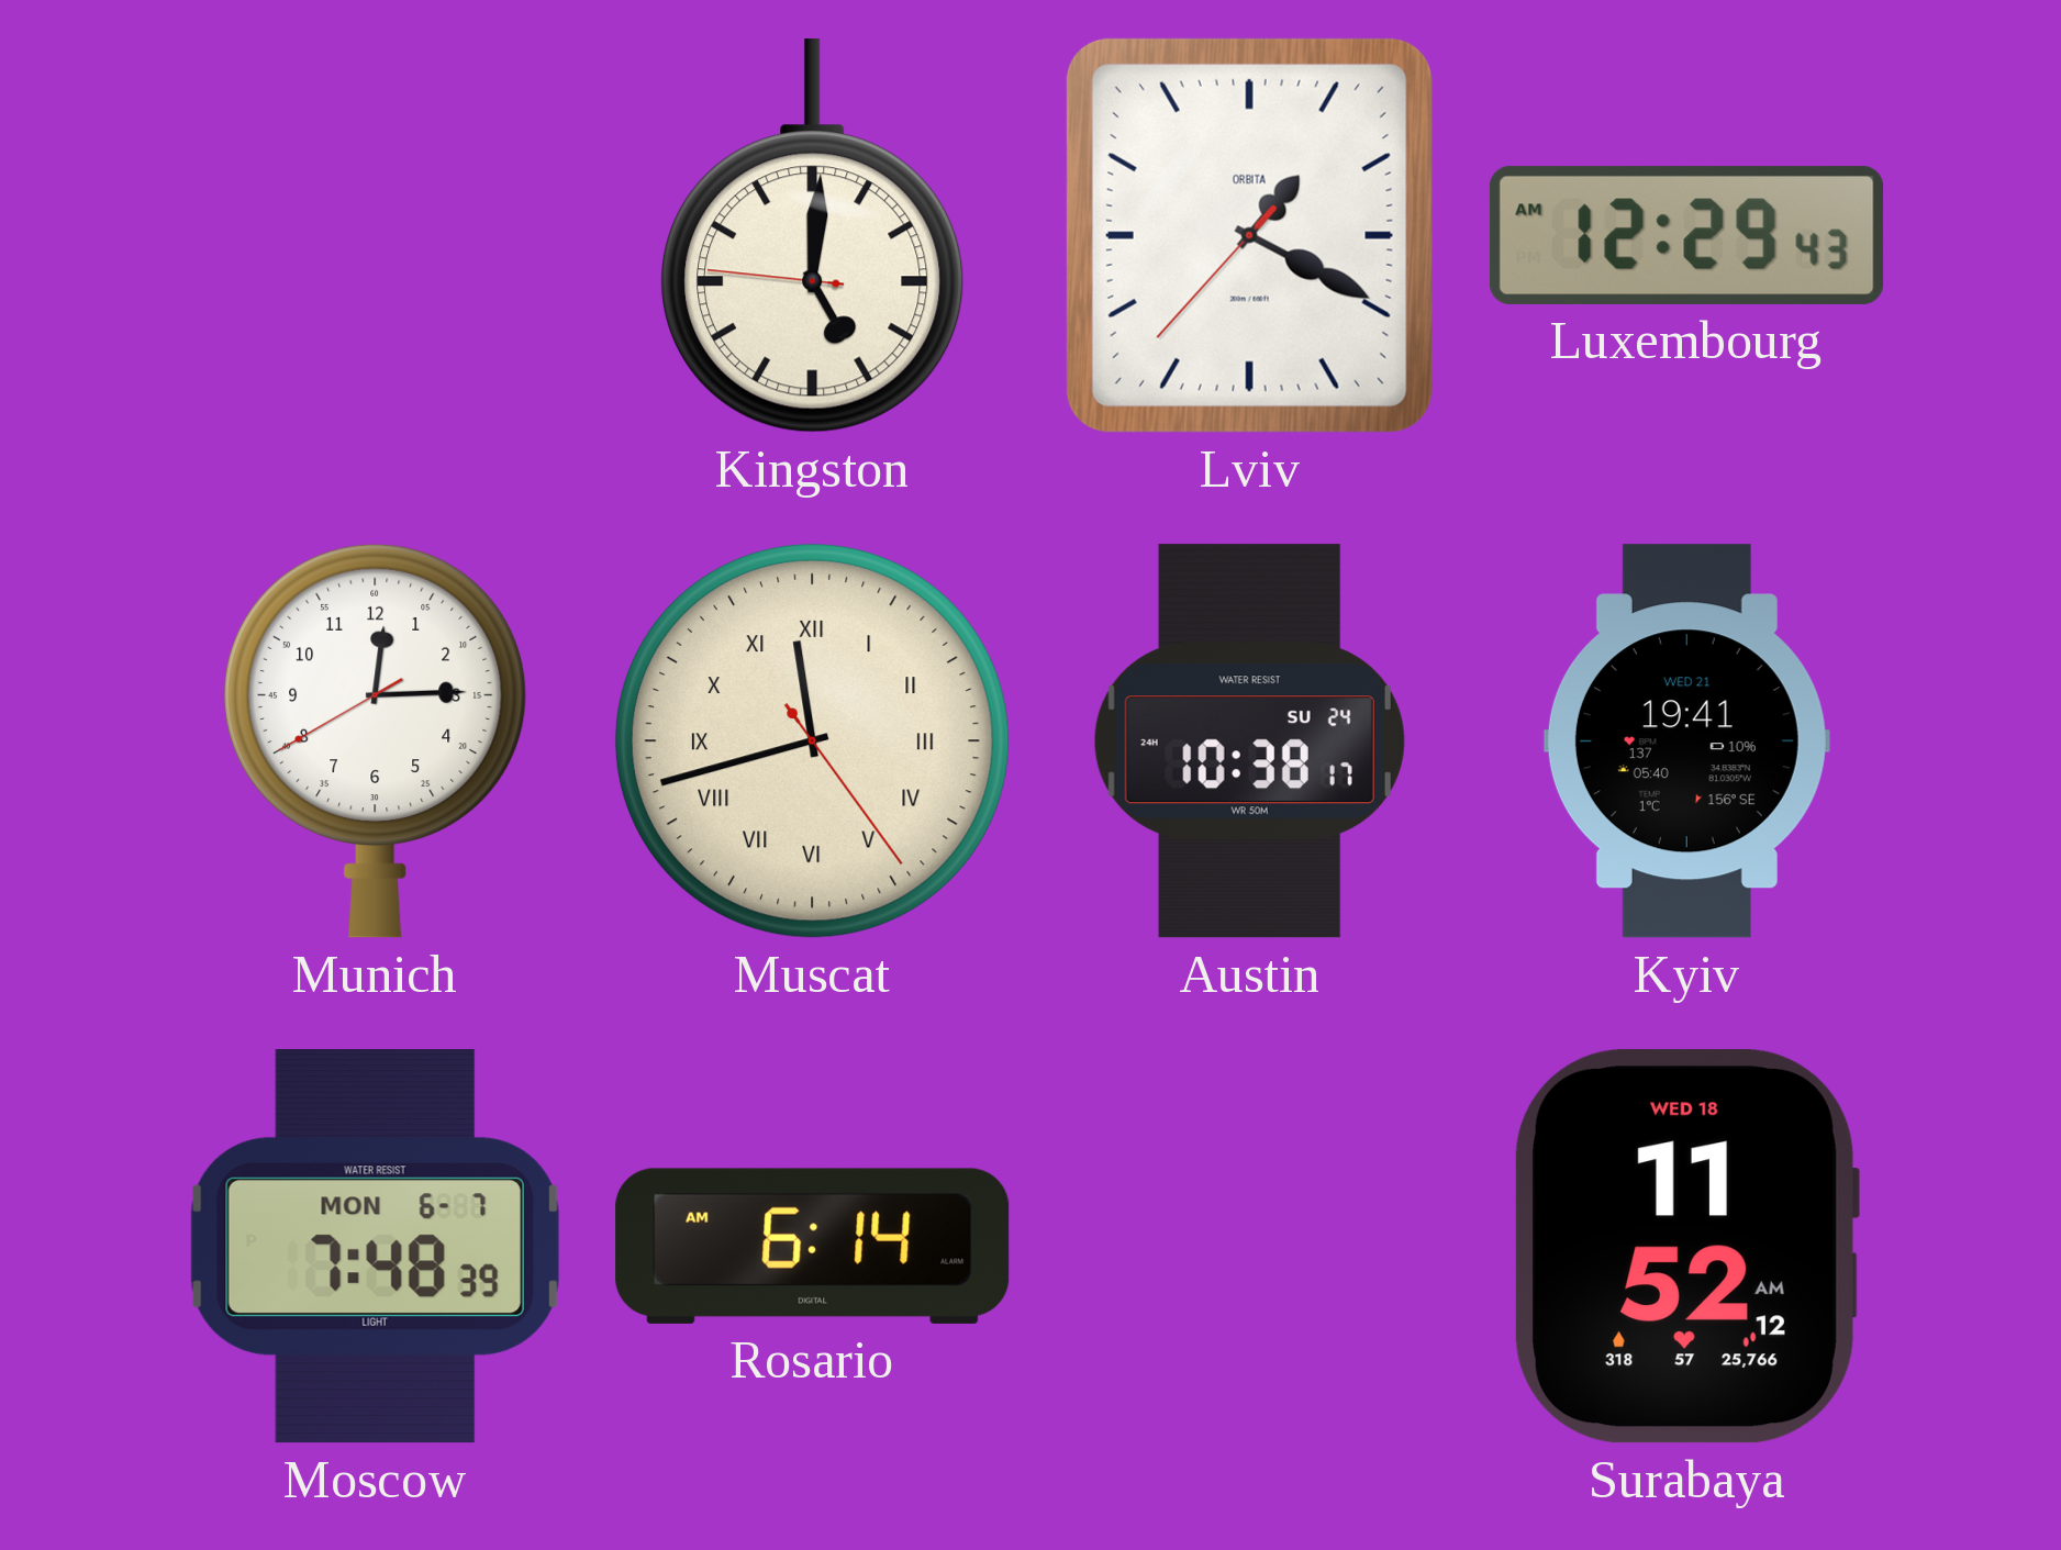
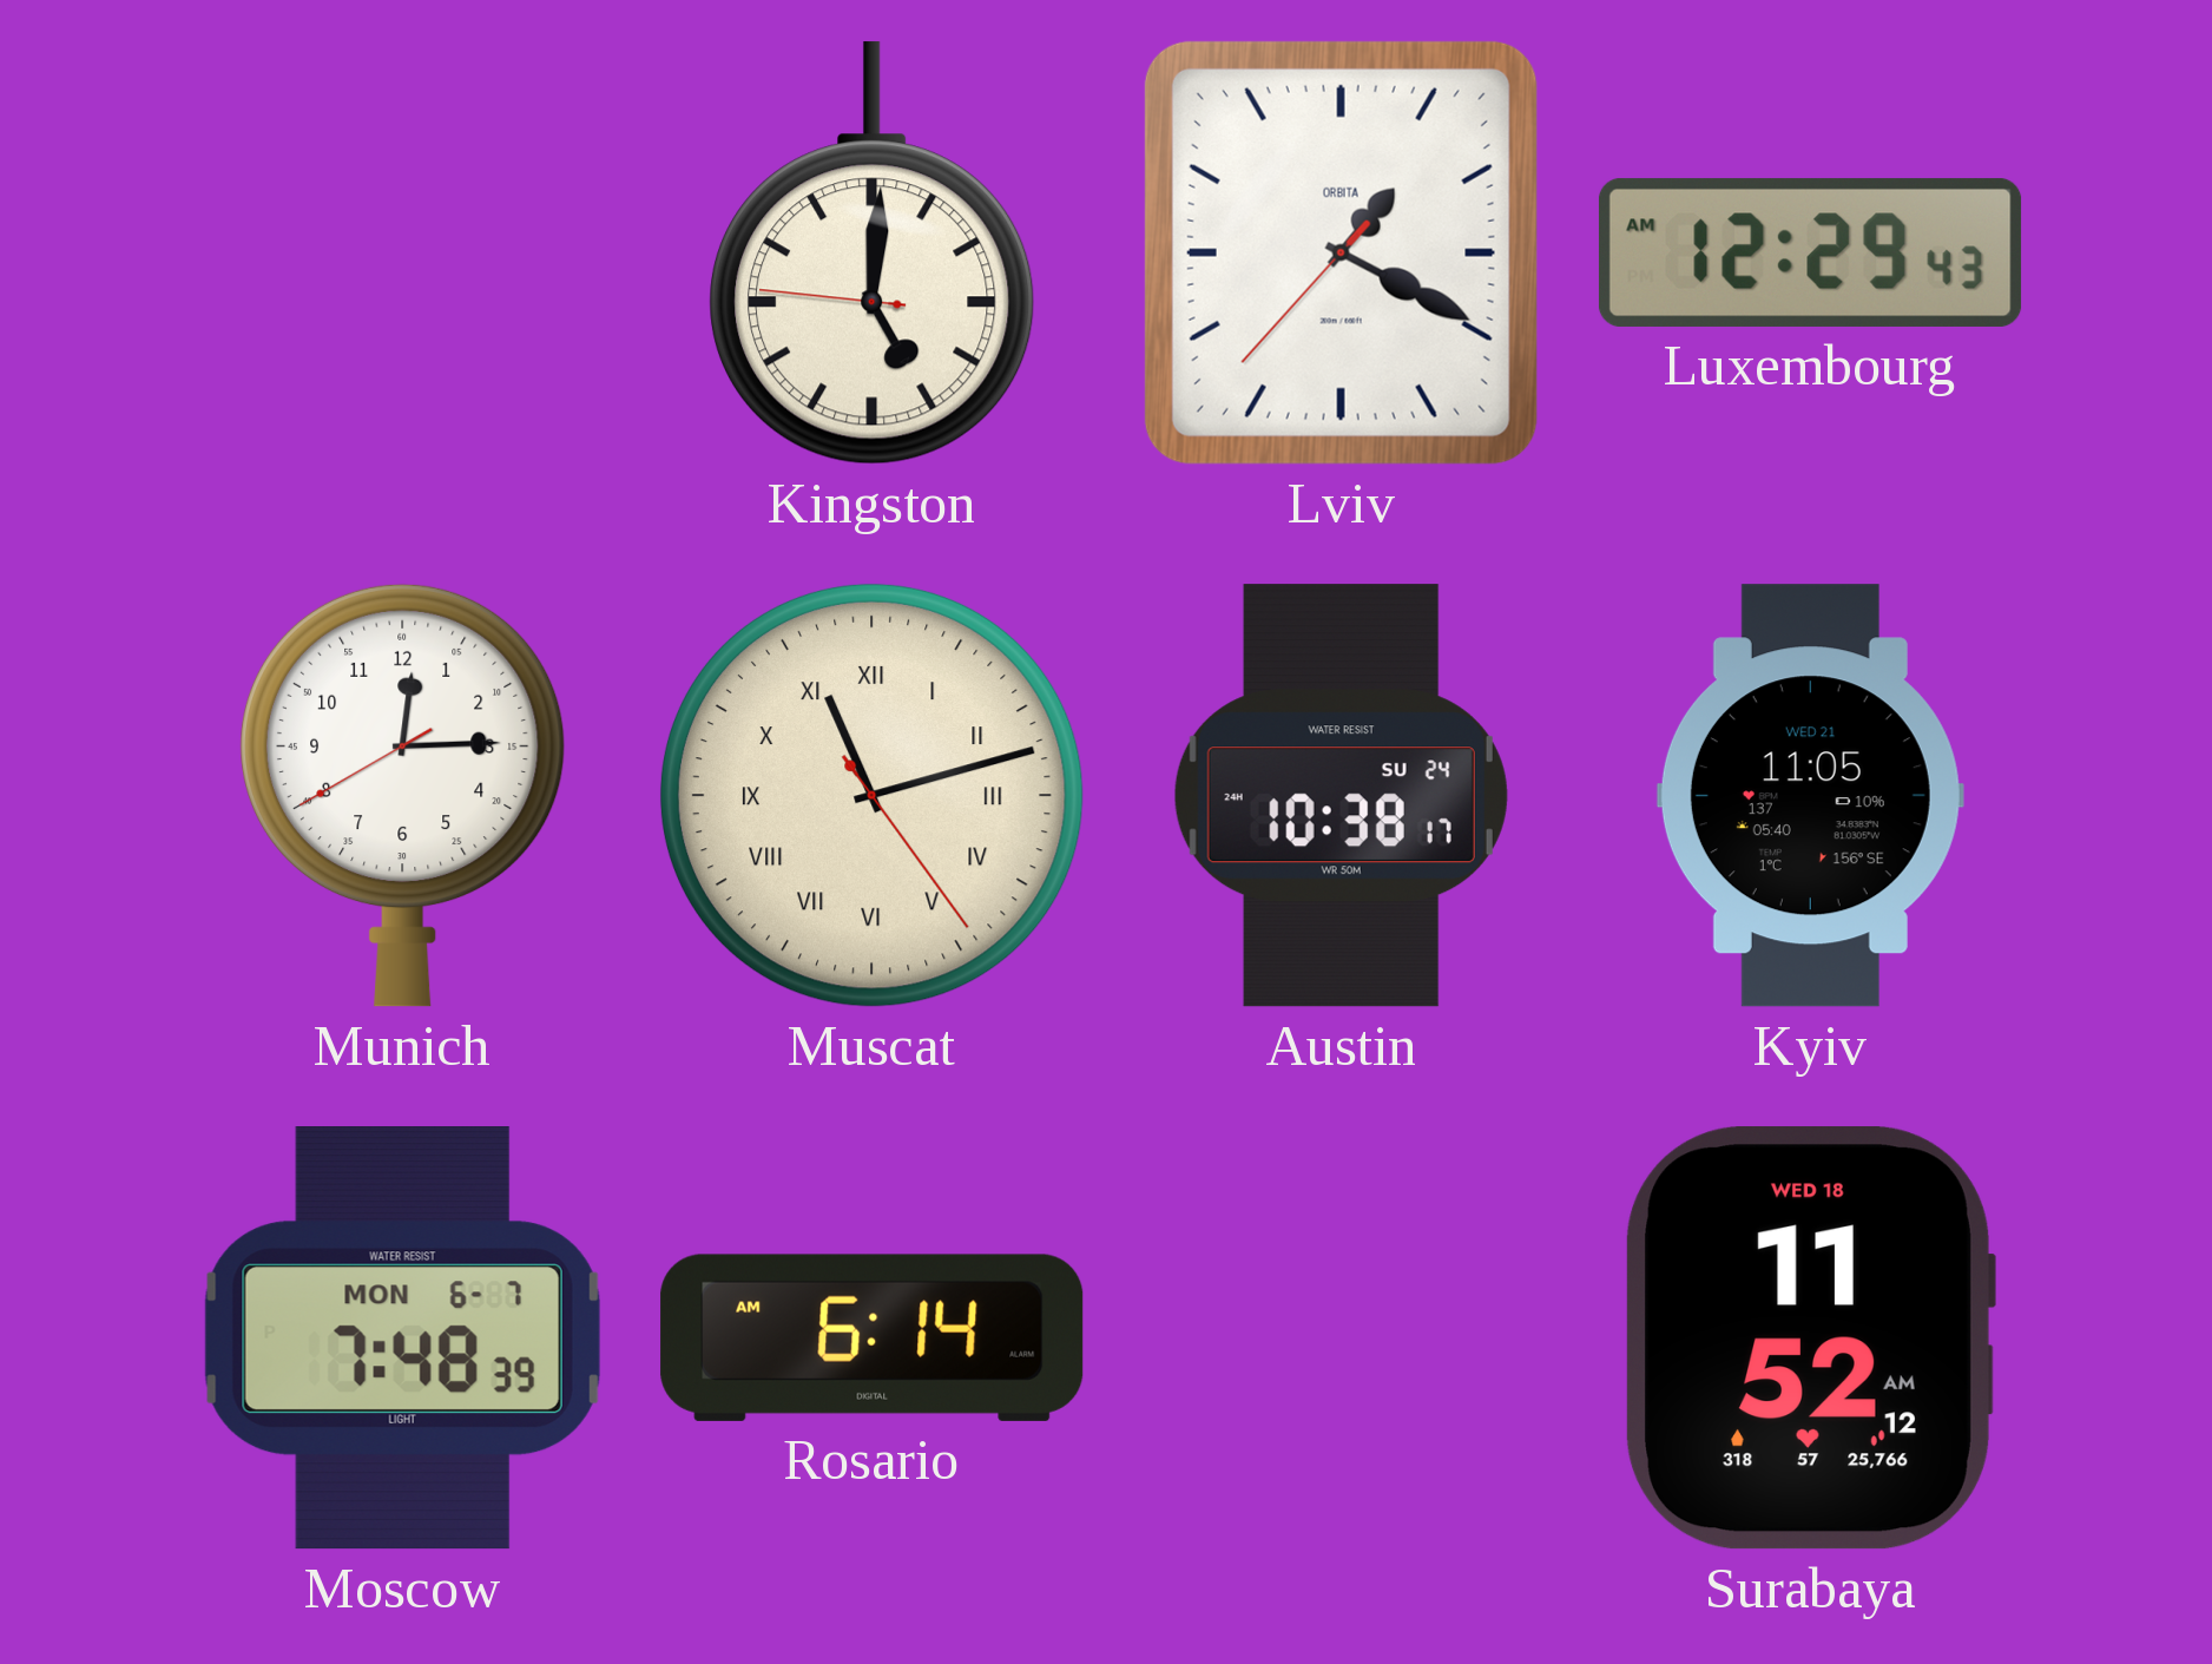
Muscat: 11:42 -> 11:12 (871, 795)
Kyiv: 19:41 -> 11:05 (1810, 796)
